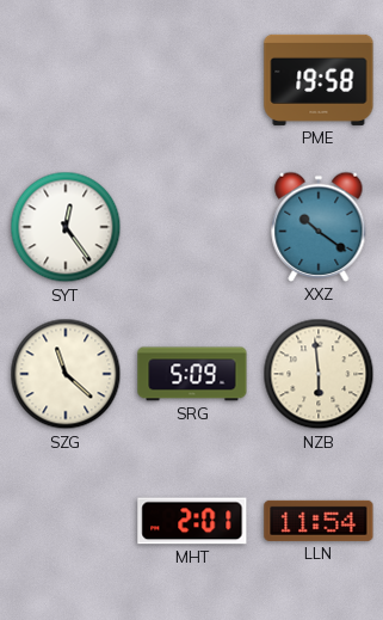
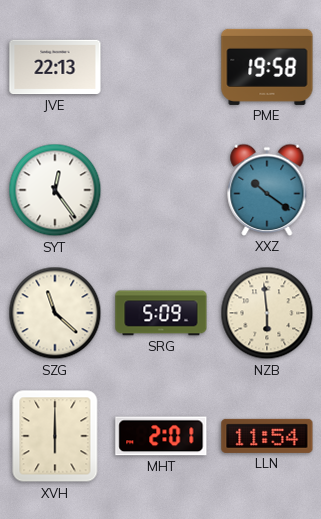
JVE: none -> 22:13 (55, 67)
XVH: none -> 6:00 (55, 436)
